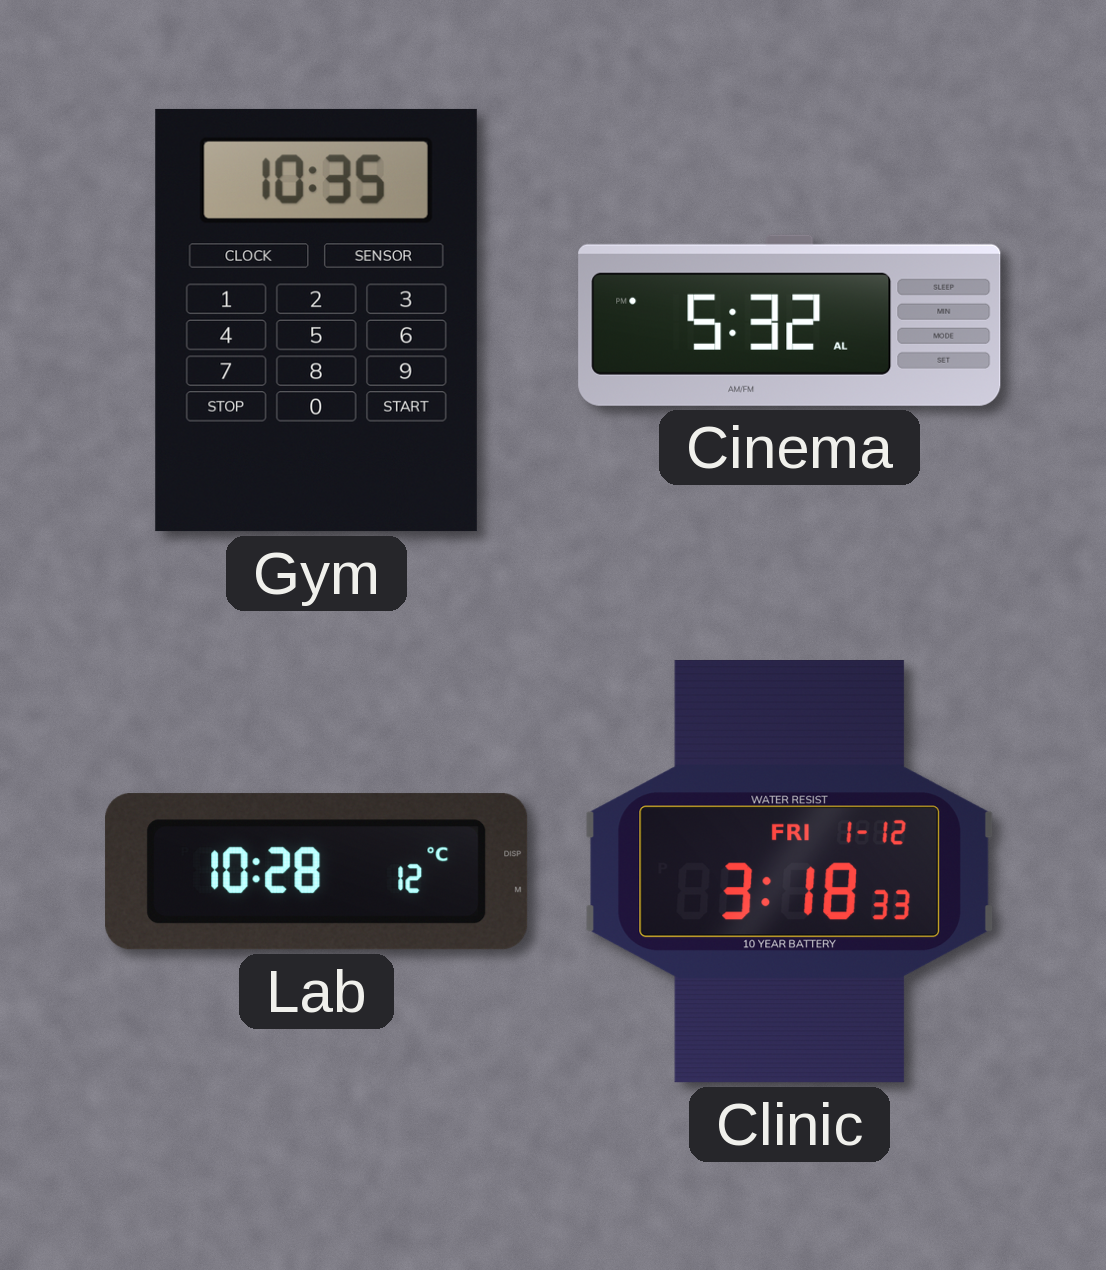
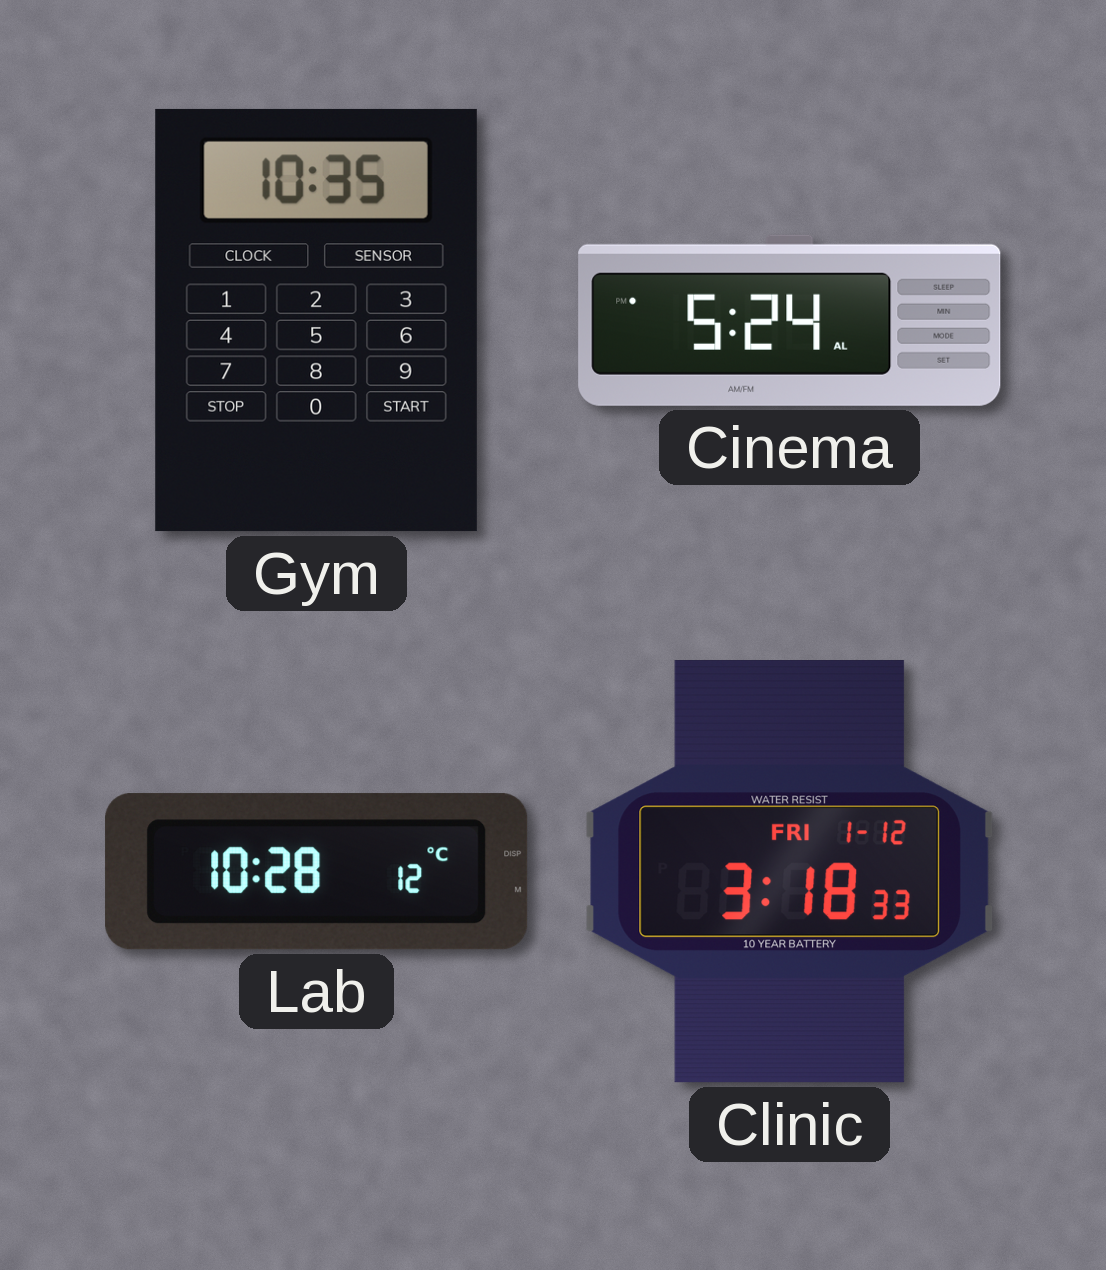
Cinema: 5:32 -> 5:24 (790, 320)
